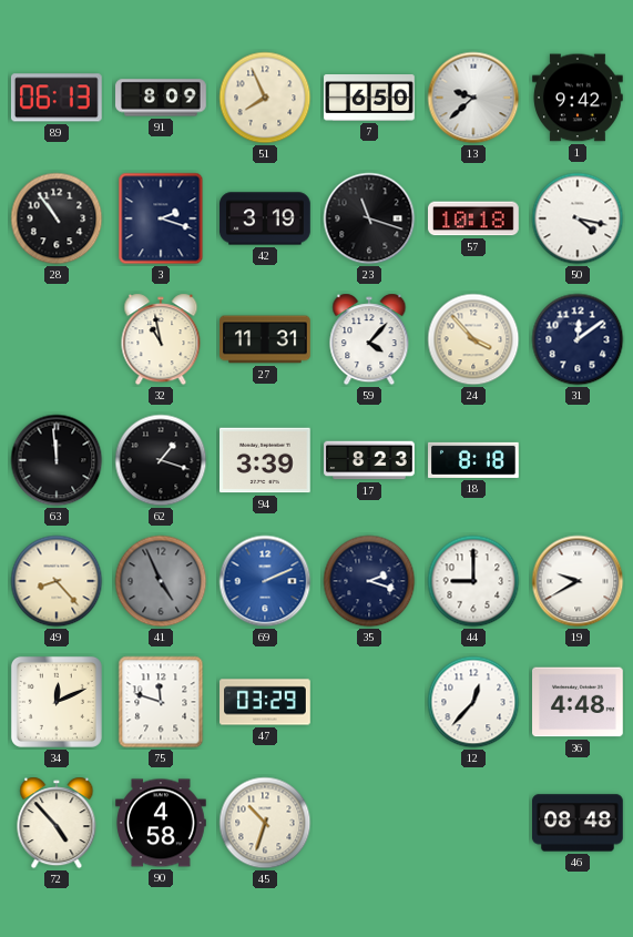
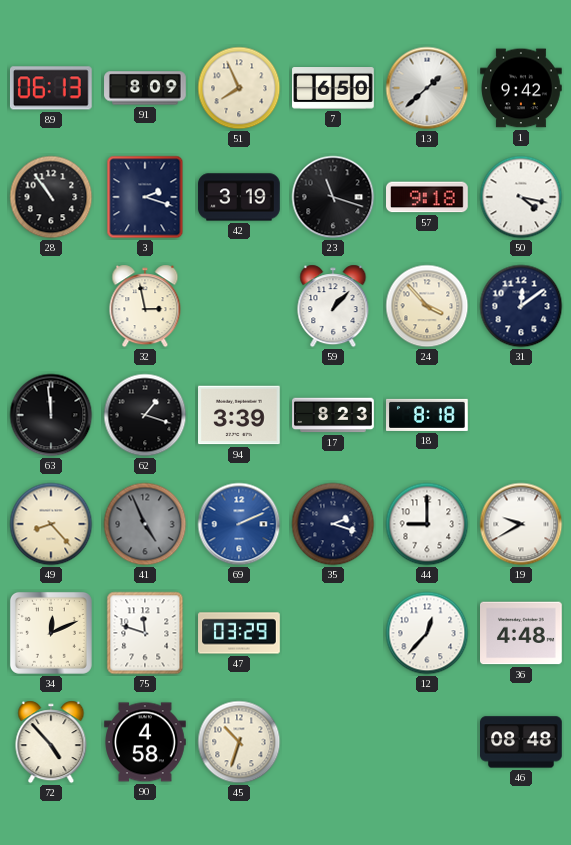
13: 9:38 -> 1:38 (427, 88)
57: 10:18 -> 9:18 (428, 197)
32: 10:58 -> 2:58 (145, 306)
27: 11:31 -> none (266, 339)
59: 4:07 -> 1:07 (333, 306)
